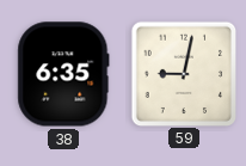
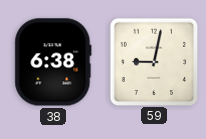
38: 6:35 -> 6:38 (53, 62)
